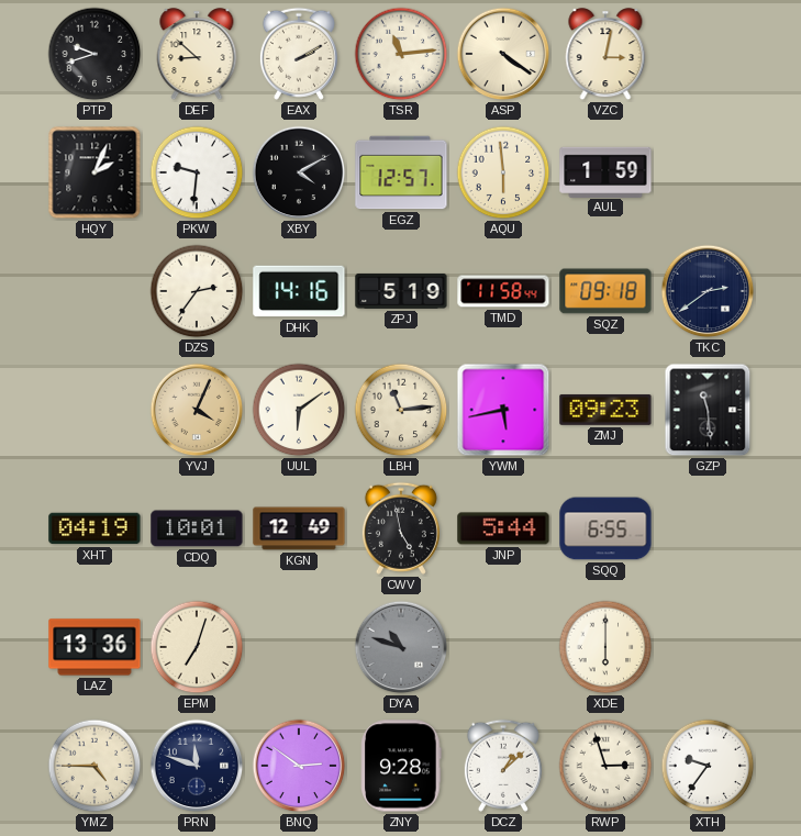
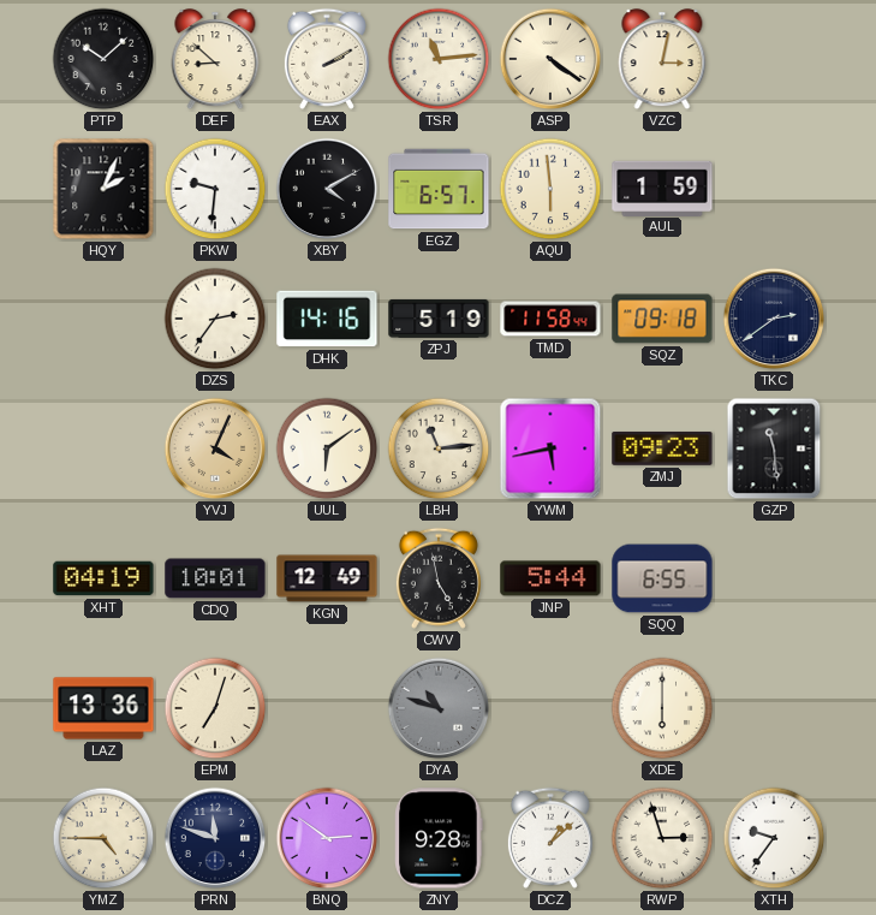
PTP: 9:42 -> 10:08 (103, 59)
EGZ: 12:57 -> 6:57 (439, 189)
